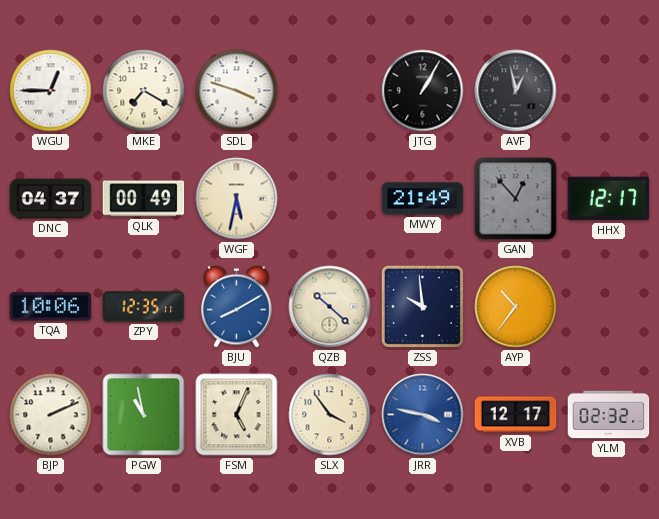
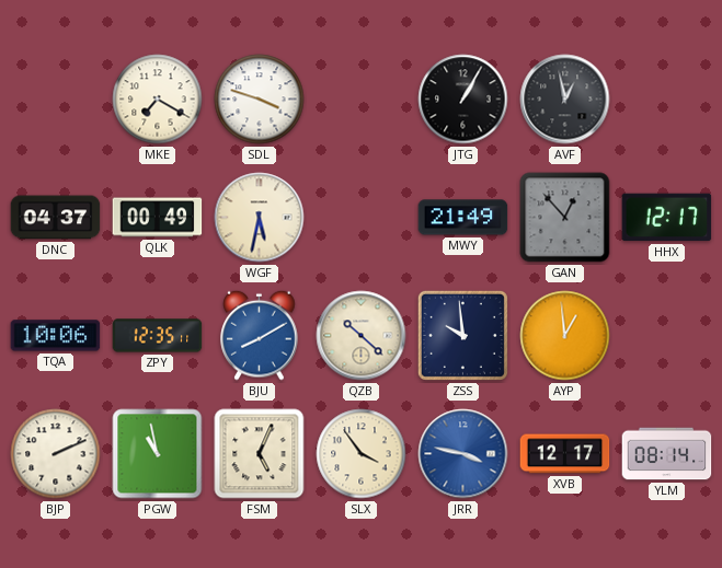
WGU: 12:45 -> none (51, 91)
AYP: 10:36 -> 12:59 (565, 336)
YLM: 02:32 -> 08:14 (667, 454)
